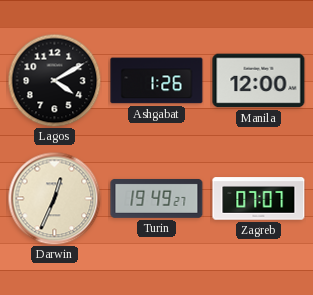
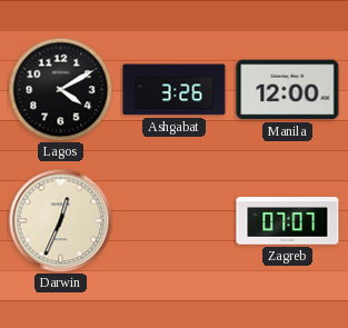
Ashgabat: 1:26 -> 3:26 (175, 90)
Turin: 19:49 -> none (157, 198)
